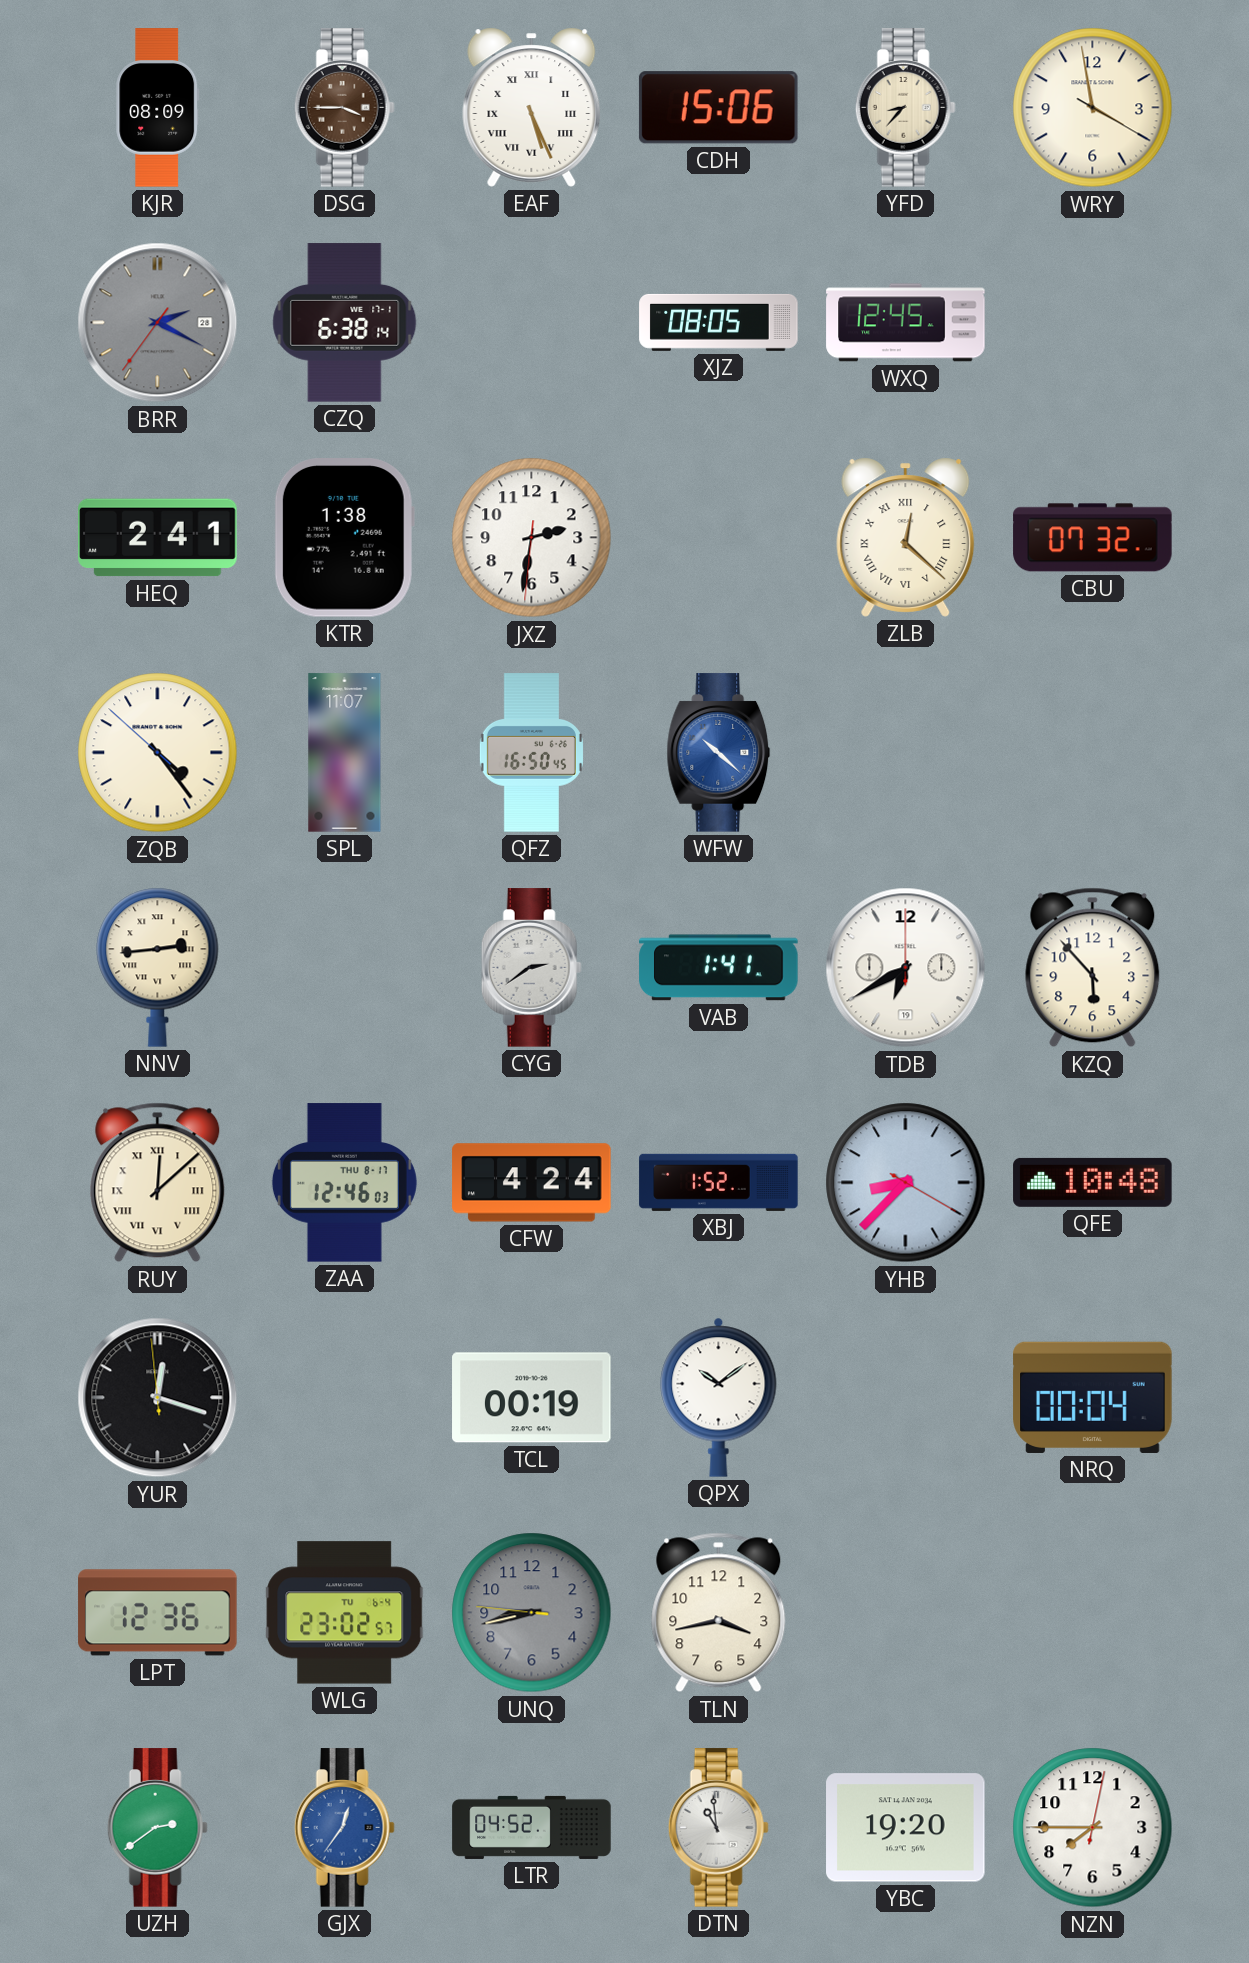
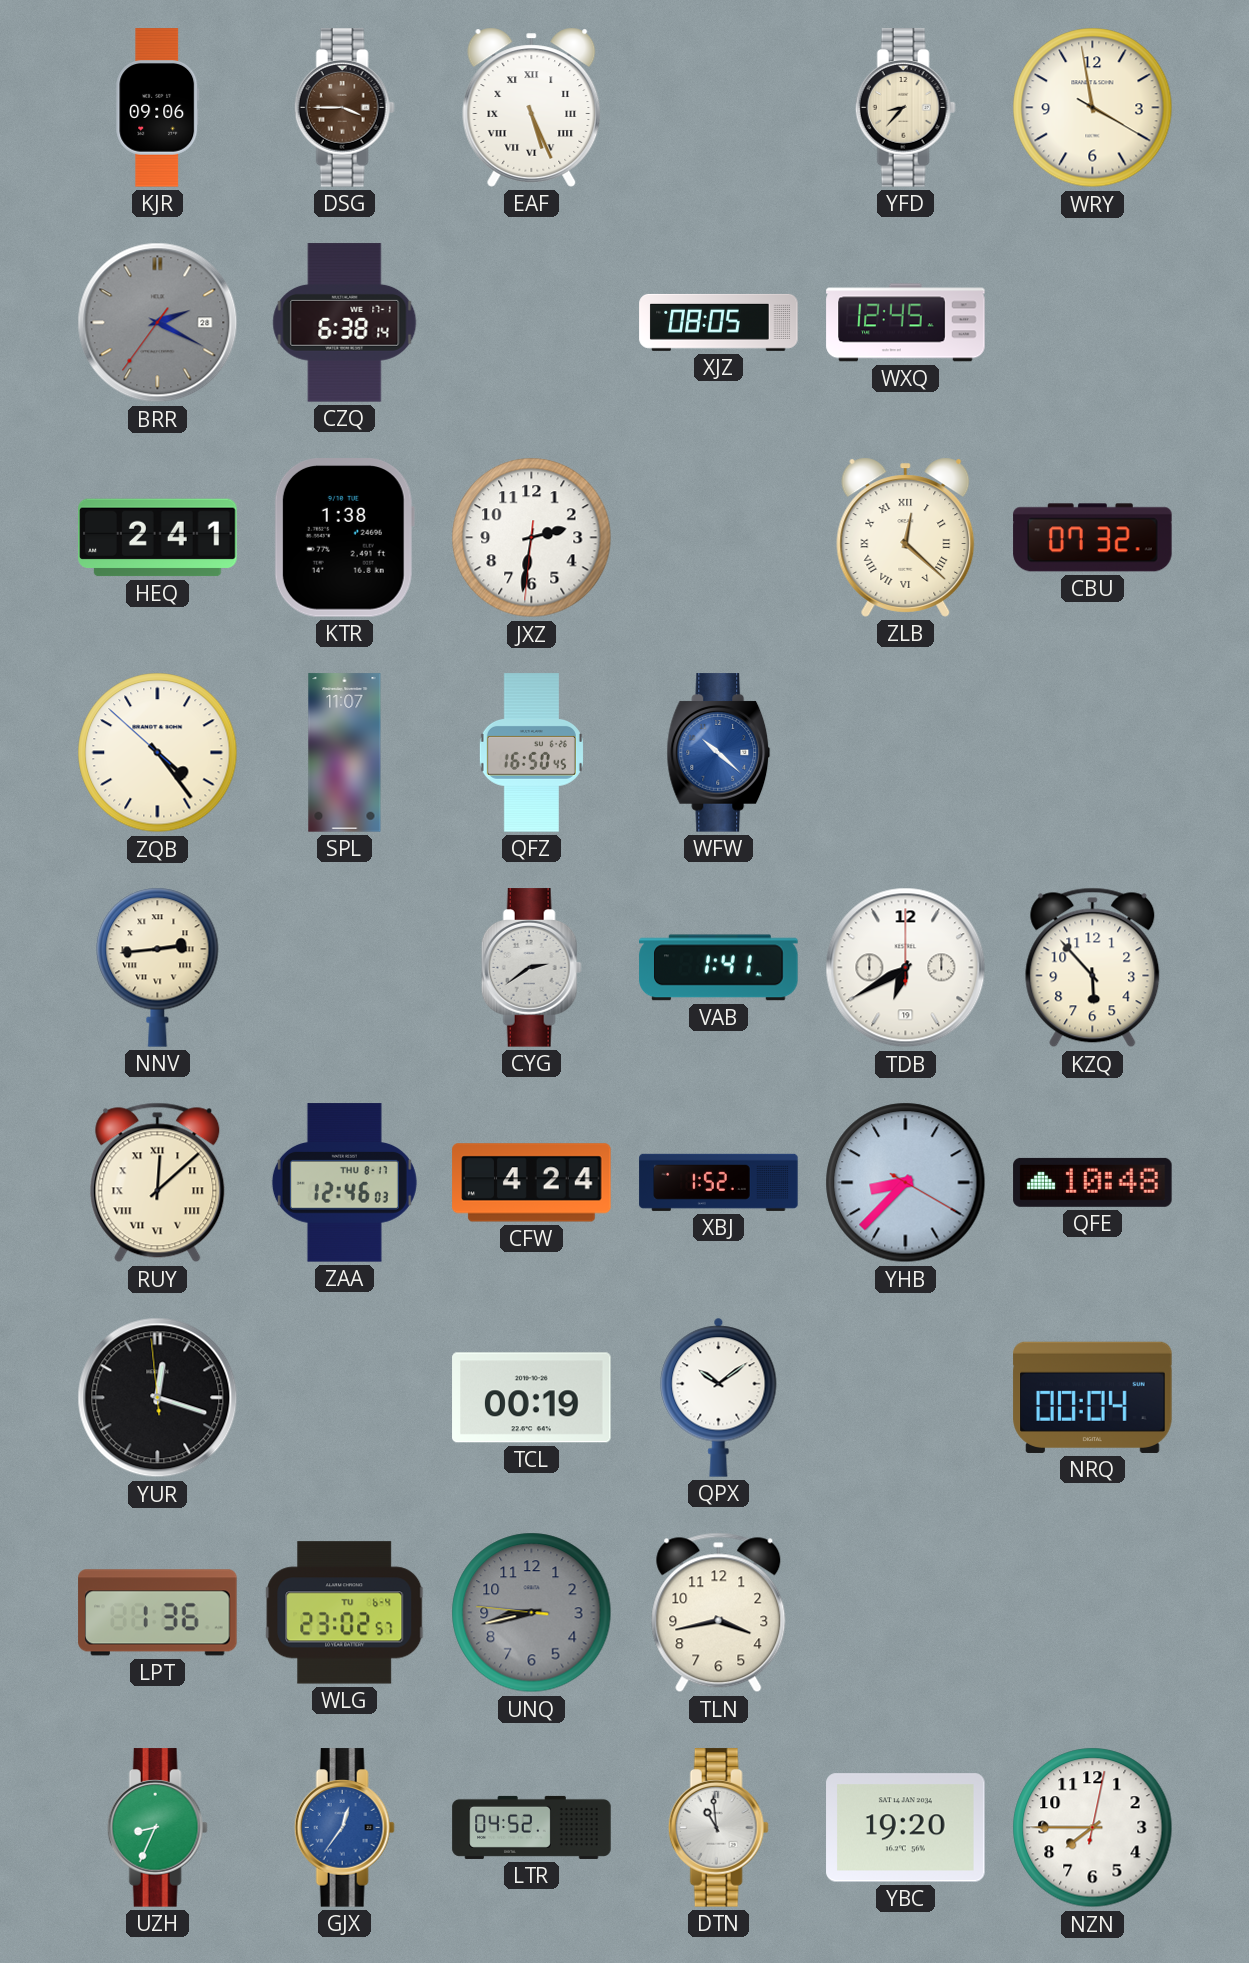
KJR: 08:09 -> 09:06 (158, 108)
CDH: 15:06 -> none (718, 108)
LPT: 12:36 -> 1:36 (158, 1613)
UZH: 2:39 -> 8:34 (157, 1828)
